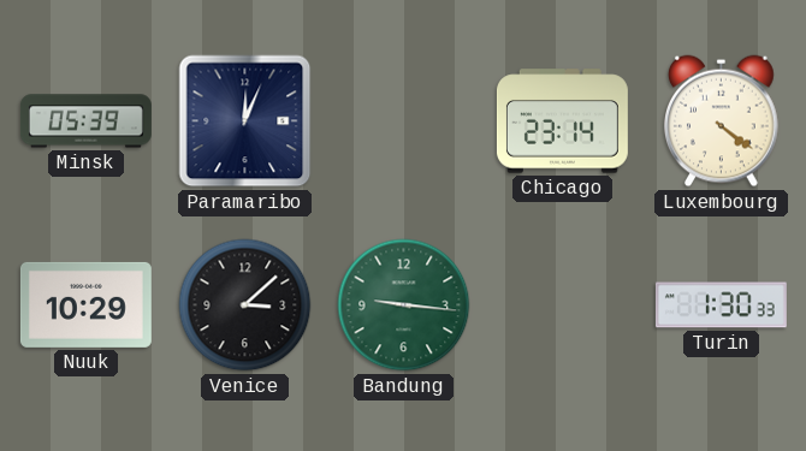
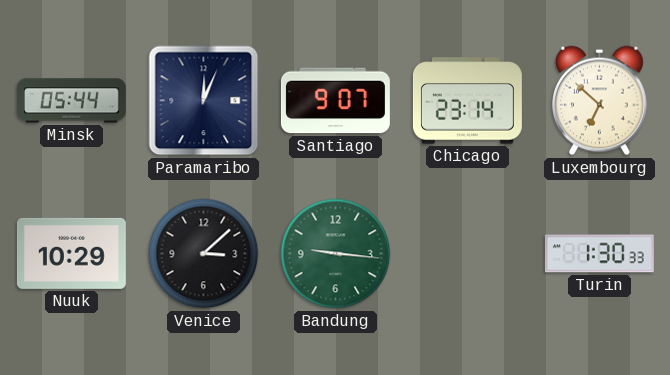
Minsk: 05:39 -> 05:44 (71, 101)
Santiago: none -> 9:07 (335, 101)
Luxembourg: 4:21 -> 6:52 (600, 101)
